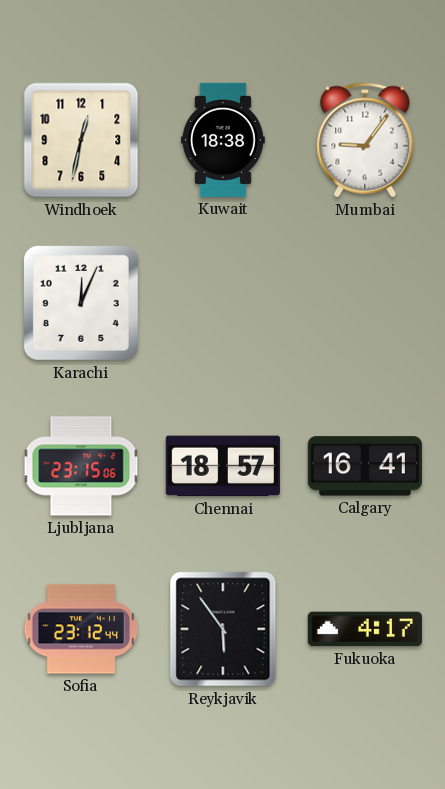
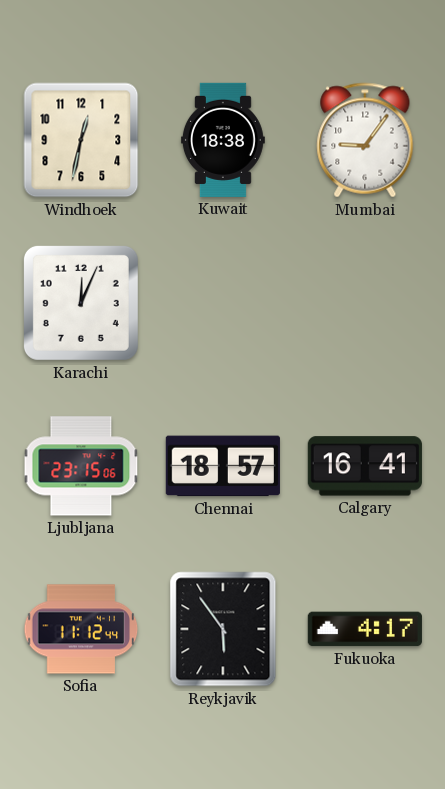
Sofia: 23:12 -> 11:12 (81, 629)
